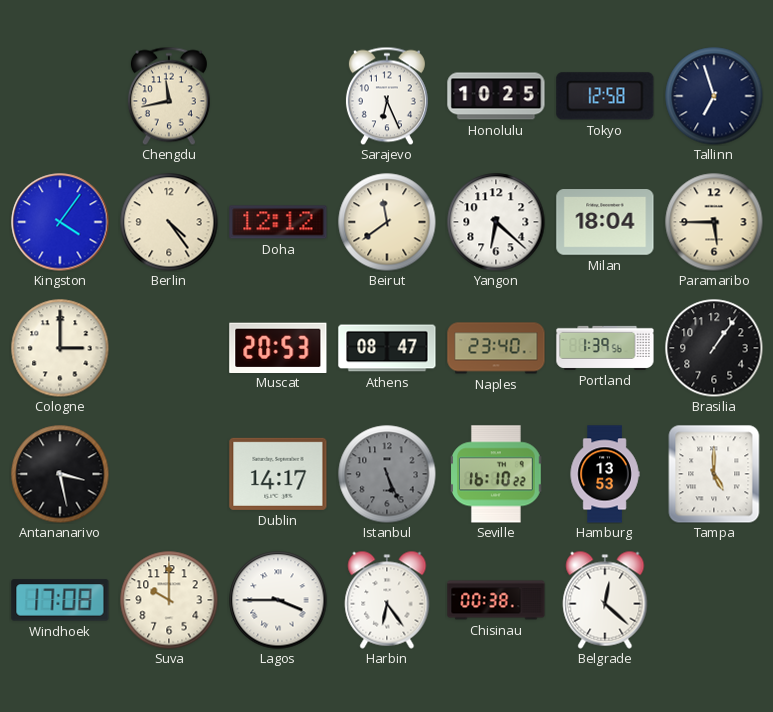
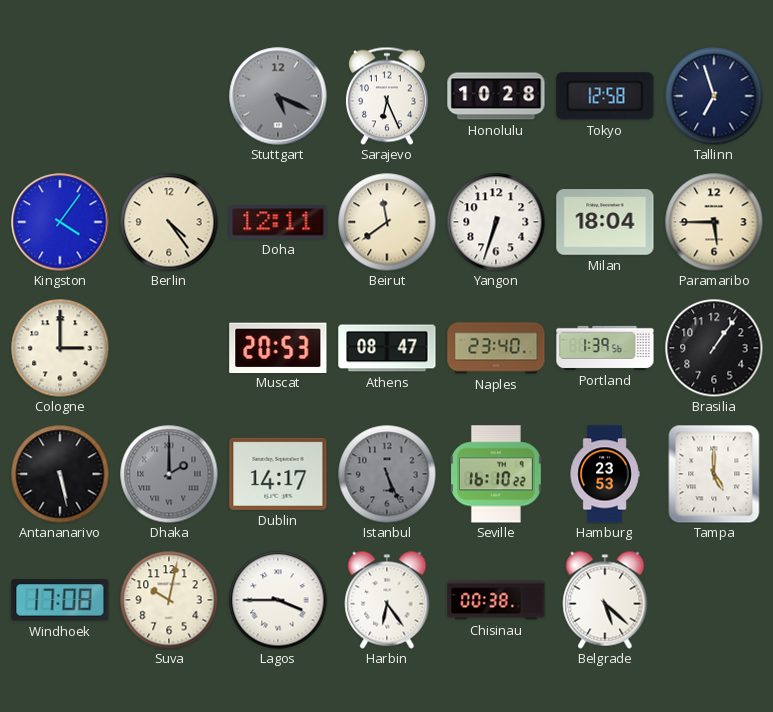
Chengdu: 11:43 -> none (169, 96)
Stuttgart: none -> 5:19 (278, 96)
Honolulu: 10:25 -> 10:28 (496, 96)
Doha: 12:12 -> 12:11 (278, 222)
Yangon: 6:22 -> 6:33 (496, 222)
Antananarivo: 3:28 -> 5:28 (60, 474)
Dhaka: none -> 2:00 (169, 474)
Hamburg: 13:53 -> 23:53 (605, 474)
Suva: 10:00 -> 10:02 (169, 600)
Belgrade: 12:22 -> 5:22 (605, 600)
